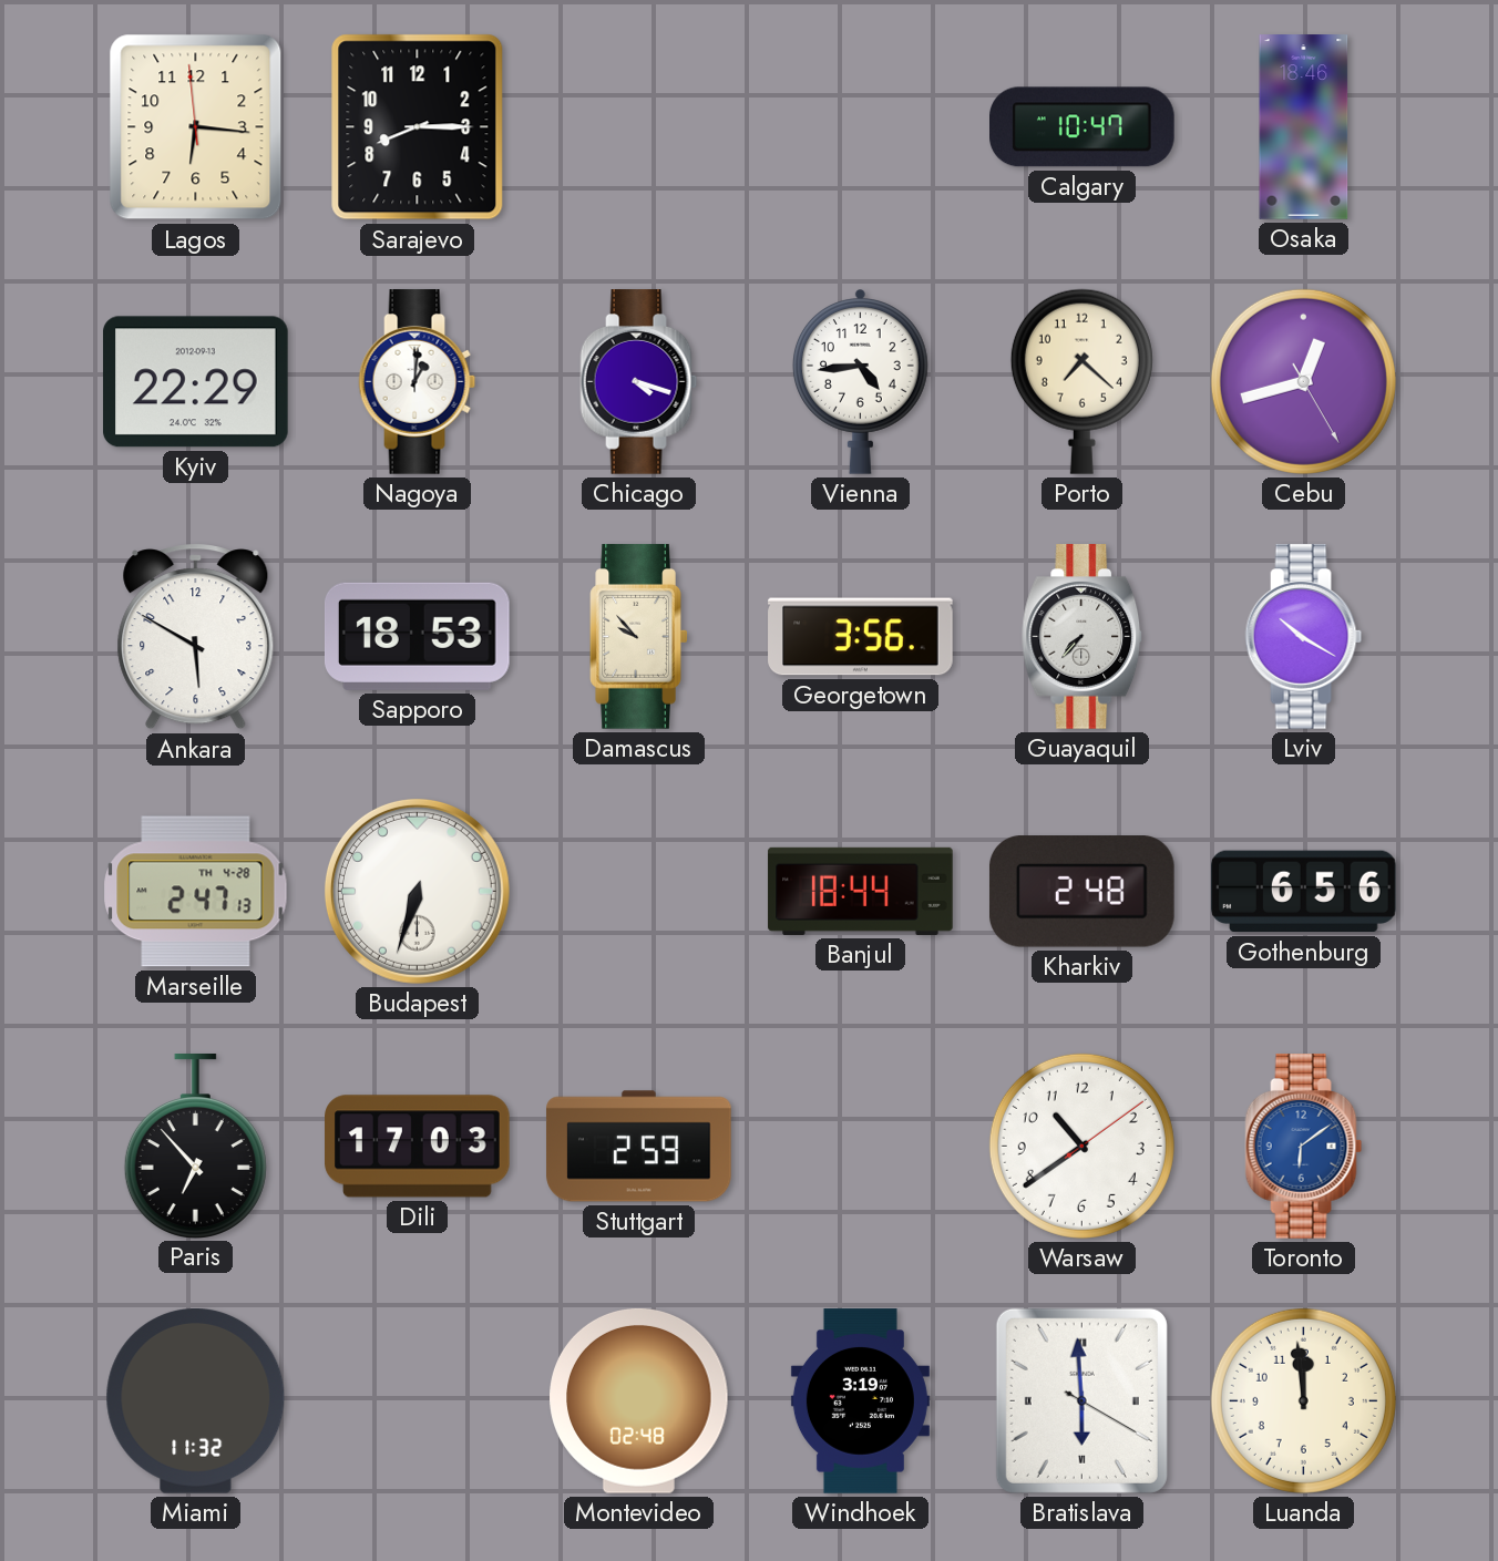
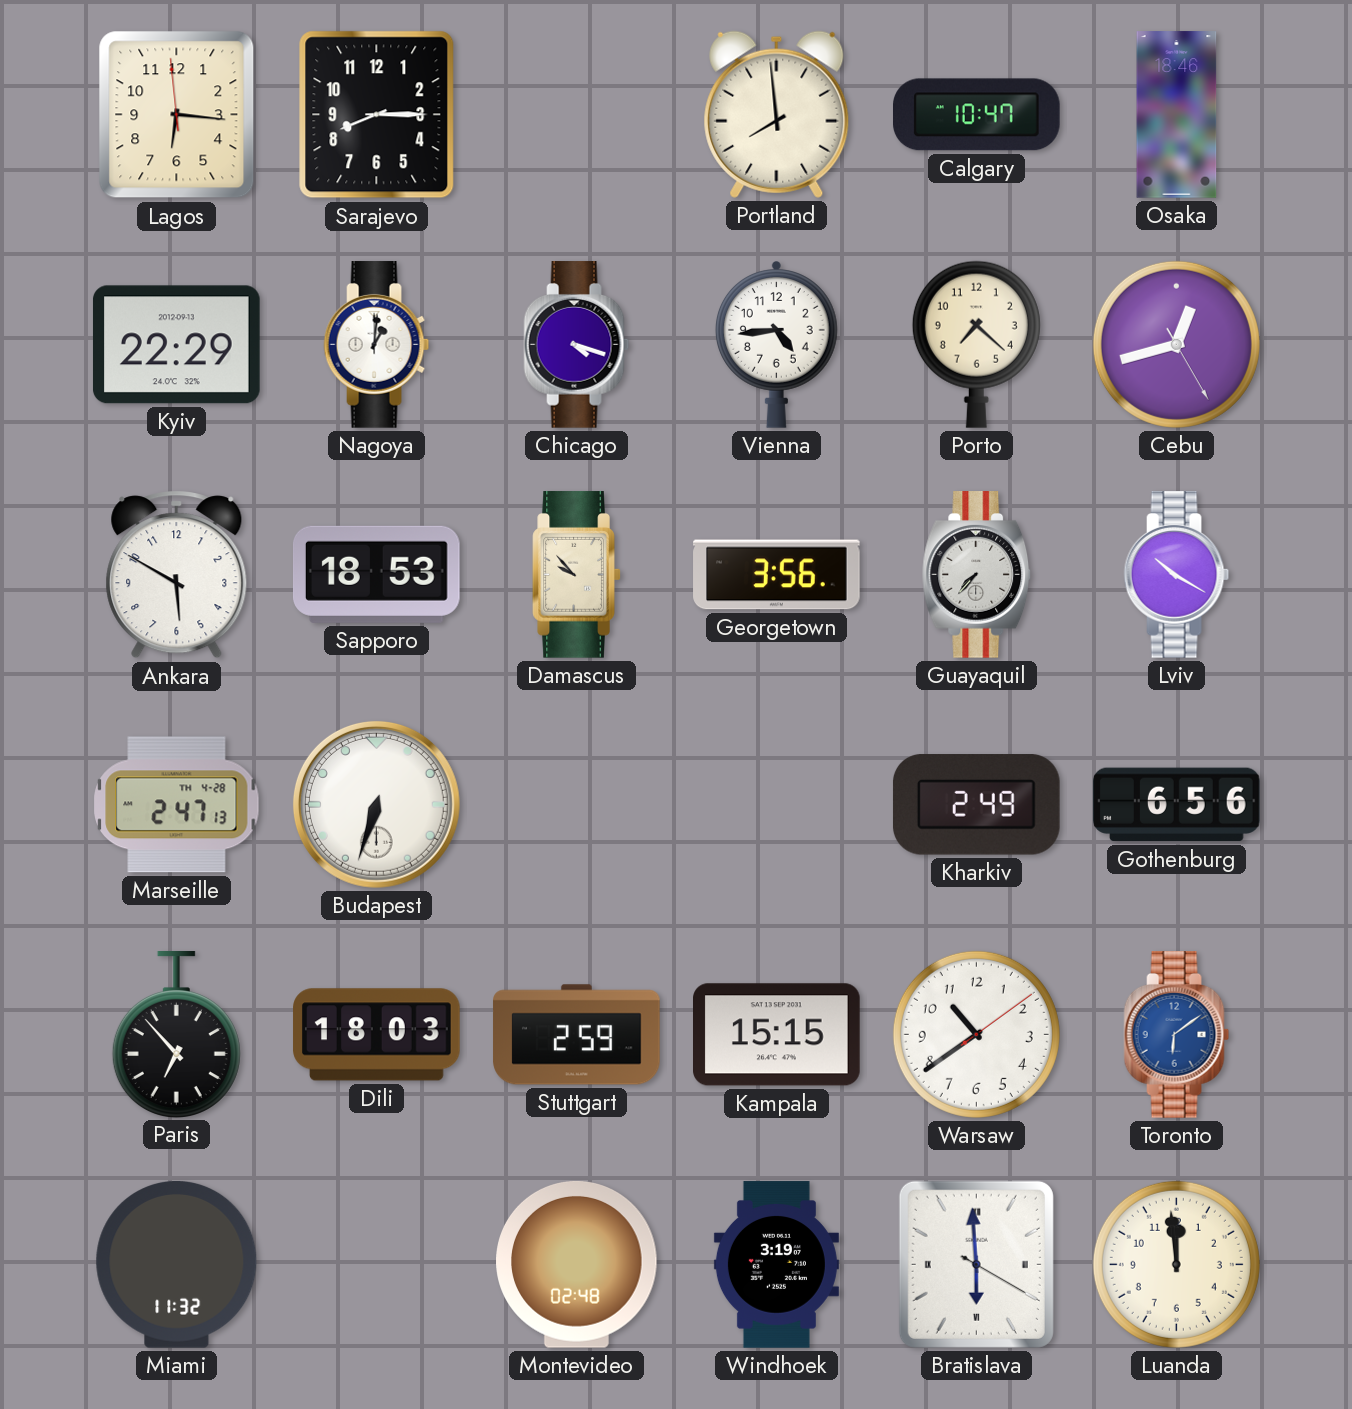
Portland: none -> 7:59 (777, 114)
Banjul: 18:44 -> none (861, 891)
Kharkiv: 2:48 -> 2:49 (976, 805)
Dili: 17:03 -> 18:03 (377, 1035)
Kampala: none -> 15:15 (777, 1035)
